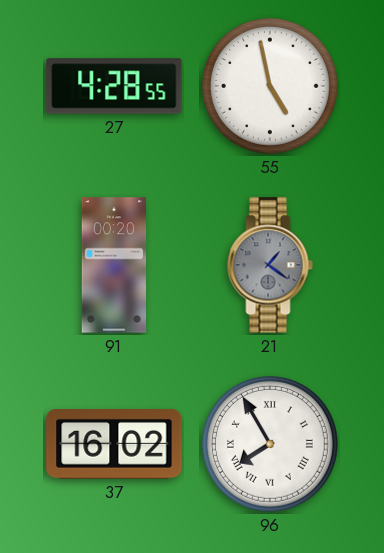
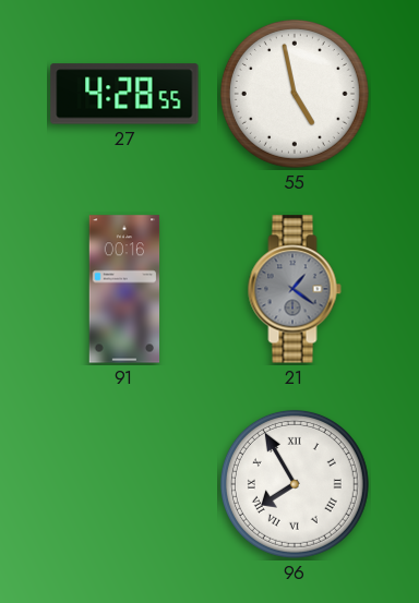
91: 00:20 -> 00:16 (124, 289)
37: 16:02 -> none (114, 445)
